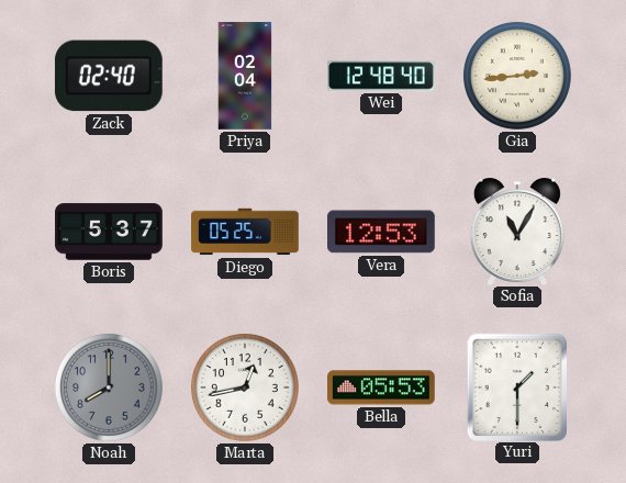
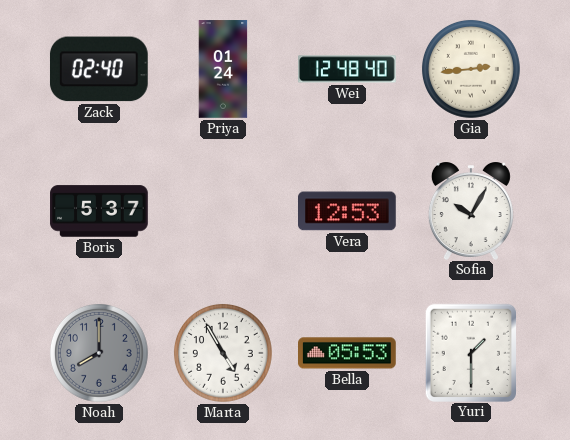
Priya: 02:04 -> 01:24 (223, 69)
Diego: 05:25 -> none (245, 232)
Sofia: 11:05 -> 10:05 (471, 211)
Marta: 12:43 -> 4:55 (223, 353)
